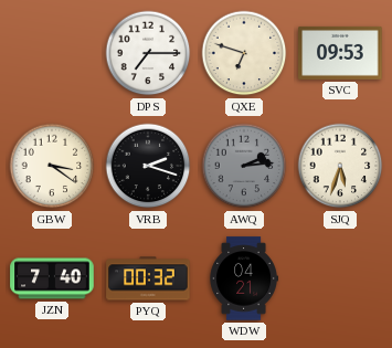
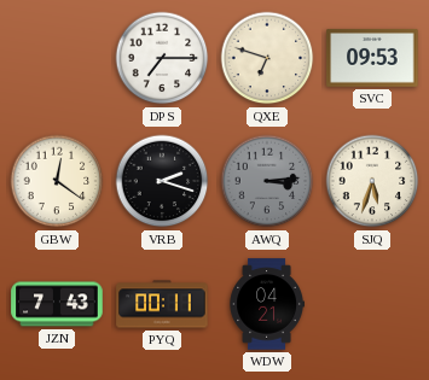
GBW: 3:21 -> 12:21 (57, 181)
AWQ: 2:14 -> 3:14 (267, 181)
JZN: 7:40 -> 7:43 (57, 304)
PYQ: 00:32 -> 00:11 (162, 304)
